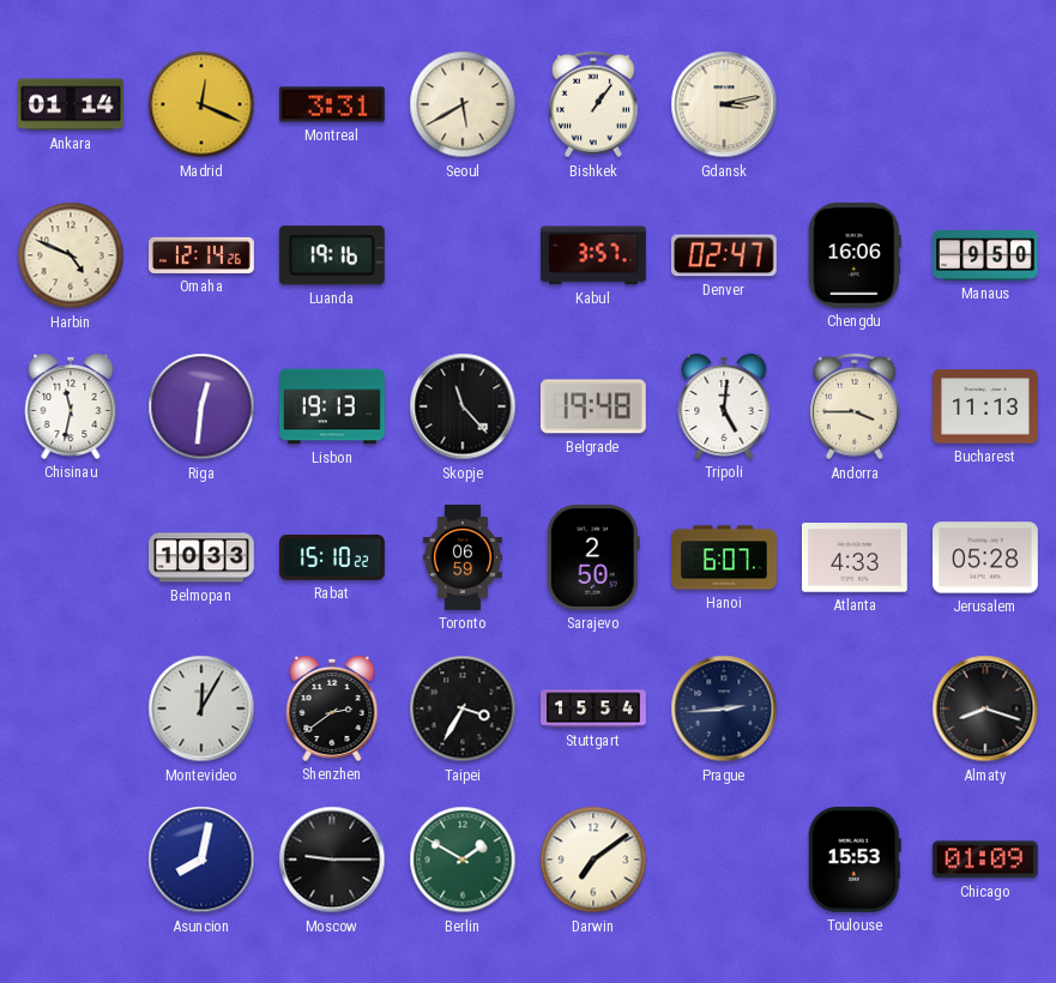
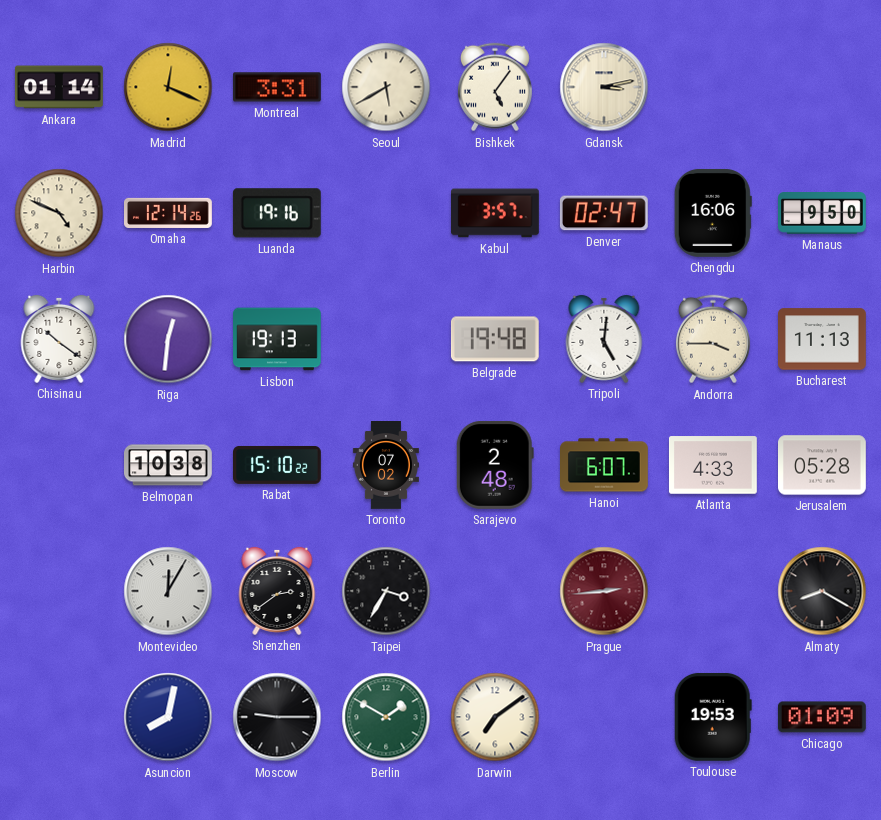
Bishkek: 1:06 -> 5:06 (495, 87)
Chisinau: 11:32 -> 10:21 (59, 339)
Skopje: 11:23 -> none (463, 406)
Belmopan: 10:33 -> 10:38 (169, 465)
Toronto: 06:59 -> 07:02 (386, 466)
Sarajevo: 2:50 -> 2:48 (495, 465)
Stuttgart: 15:54 -> none (593, 708)
Prague dial: navy -> burgundy (604, 591)
Almaty: 8:18 -> 8:20 (822, 591)
Toulouse: 15:53 -> 19:53 (713, 717)
